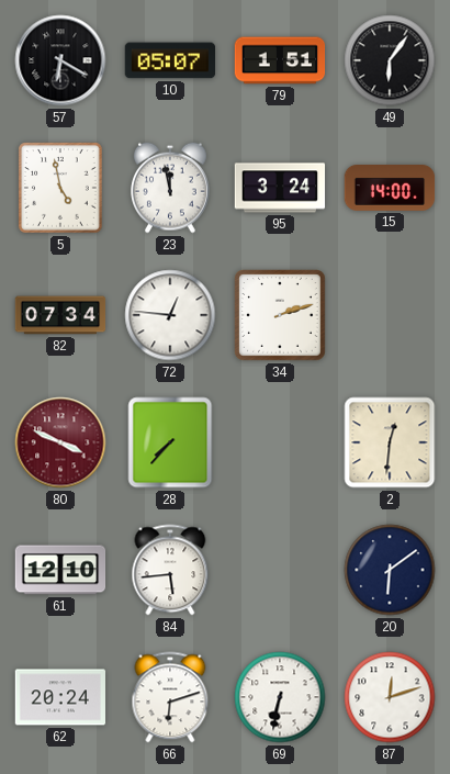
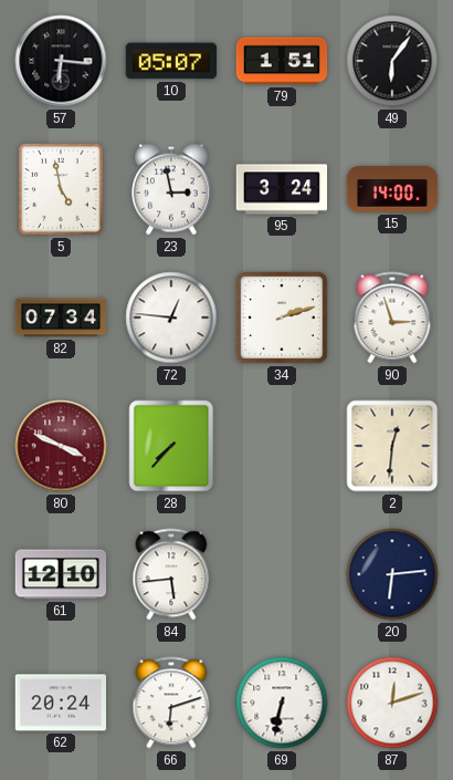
57: 6:20 -> 6:16 (61, 61)
23: 11:58 -> 2:58 (172, 189)
90: none -> 2:57 (392, 318)
20: 6:09 -> 6:14 (392, 574)
